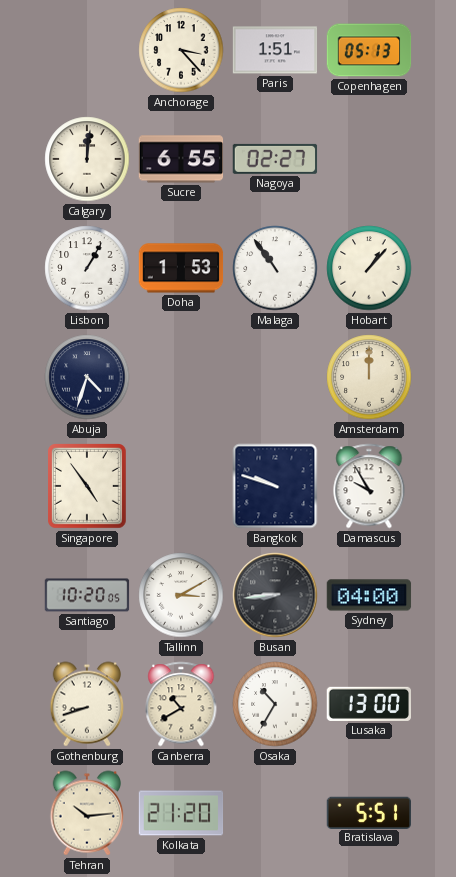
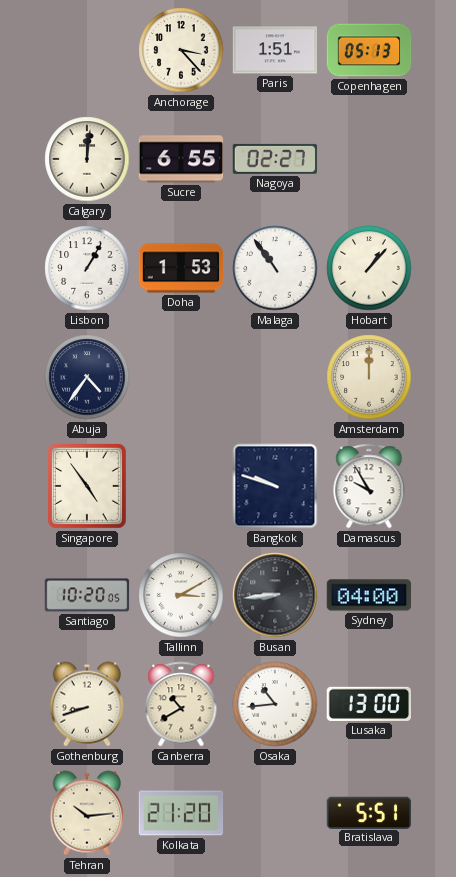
Abuja: 4:33 -> 4:36 (87, 377)
Osaka: 10:35 -> 10:44 (275, 704)
